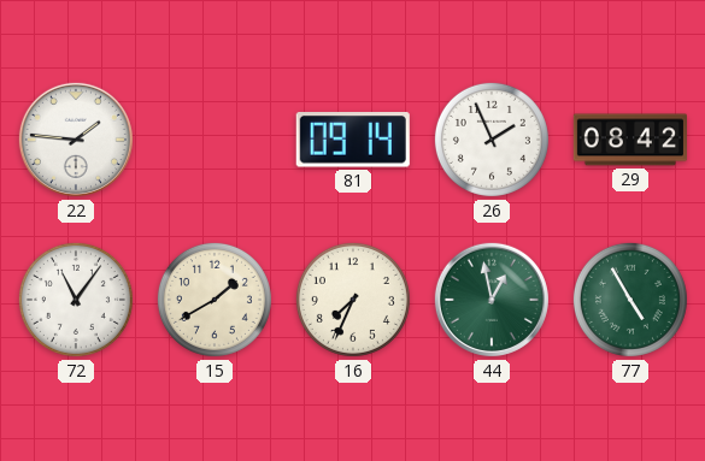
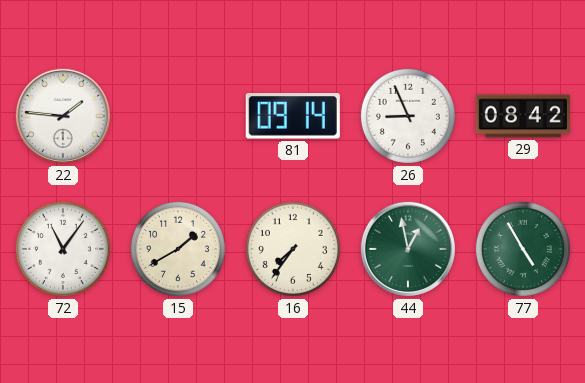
26: 1:56 -> 8:56 (408, 116)
16: 7:34 -> 7:36 (293, 249)
